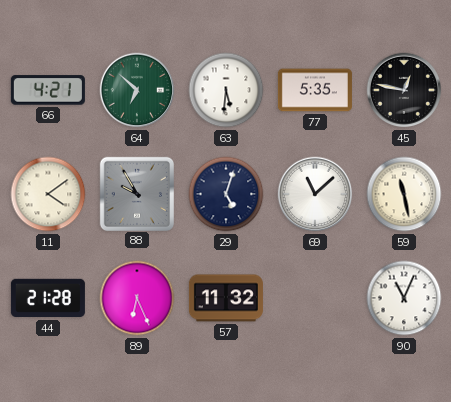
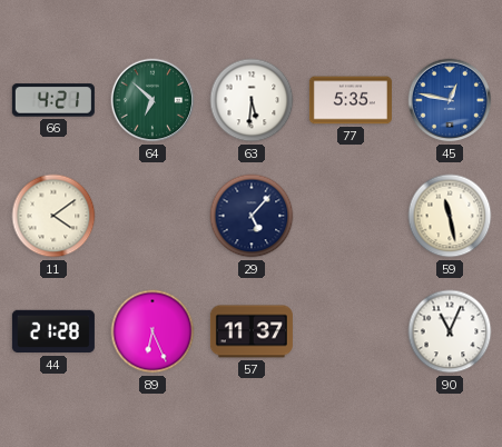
45 dial: black -> blue (450, 100)
88: 9:55 -> none (136, 193)
29: 5:03 -> 5:07 (252, 216)
69: 11:08 -> none (315, 194)
57: 11:32 -> 11:37 (252, 331)
